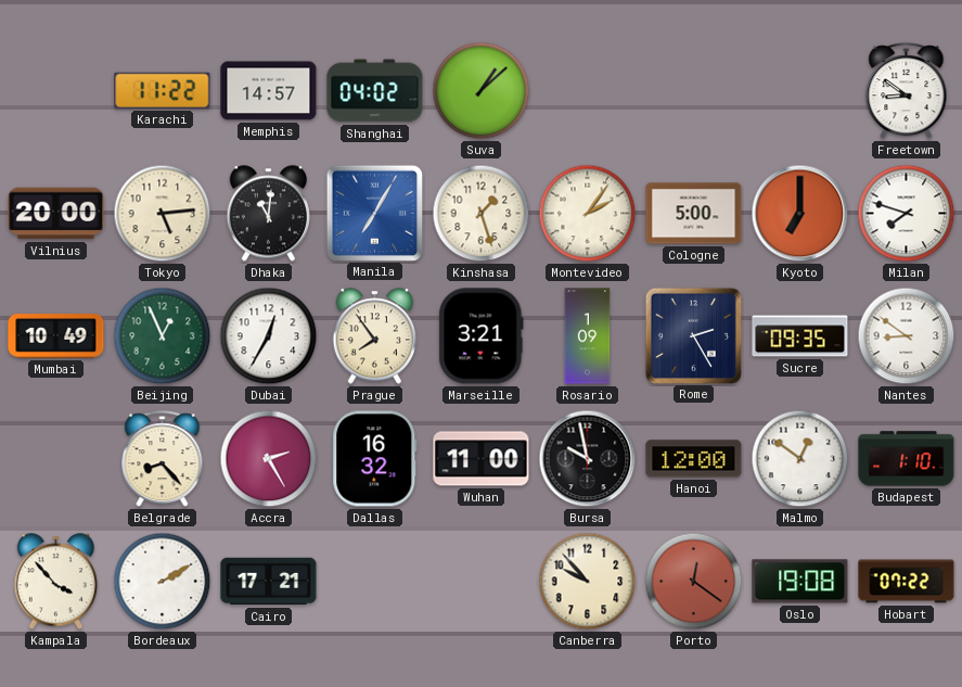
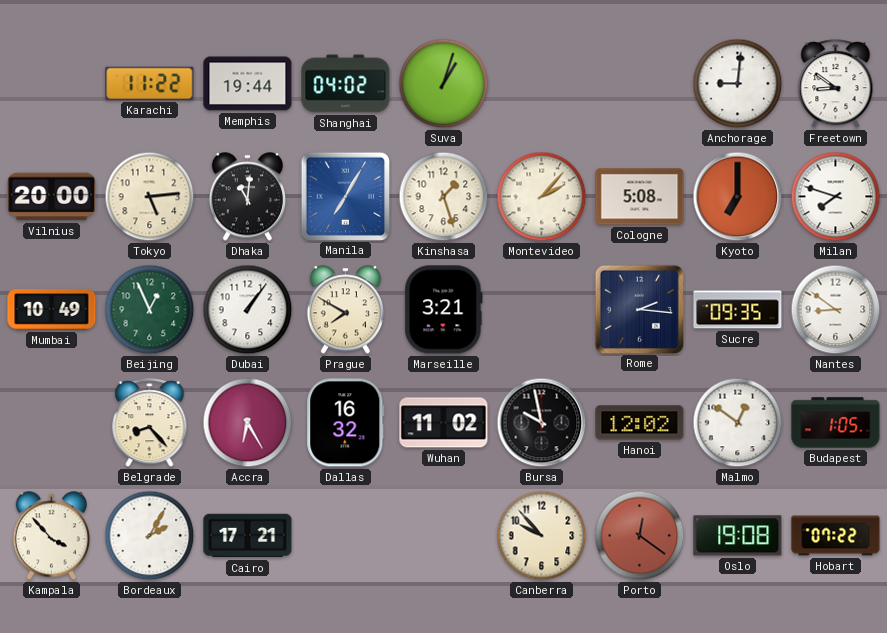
Memphis: 14:57 -> 19:44 (248, 84)
Suva: 1:08 -> 1:03 (444, 84)
Anchorage: none -> 9:01 (738, 84)
Montevideo: 2:06 -> 2:07 (542, 197)
Cologne: 5:00 -> 5:08 (640, 197)
Dubai: 12:35 -> 1:06 (248, 310)
Prague: 7:54 -> 7:50 (345, 310)
Rosario: 1:09 -> none (588, 336)
Rome: 2:25 -> 2:16 (639, 309)
Accra: 2:25 -> 6:25 (248, 423)
Wuhan: 11:00 -> 11:02 (444, 423)
Hanoi: 12:00 -> 12:02 (640, 423)
Budapest: 1:10 -> 1:05 (836, 423)
Bordeaux: 2:10 -> 2:05 (150, 536)
